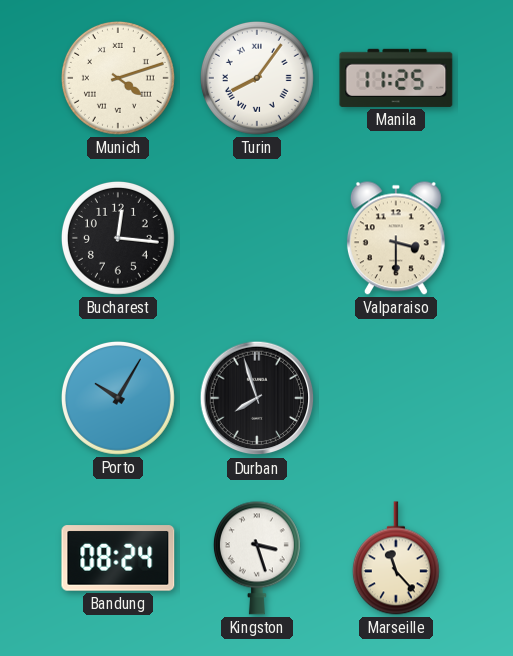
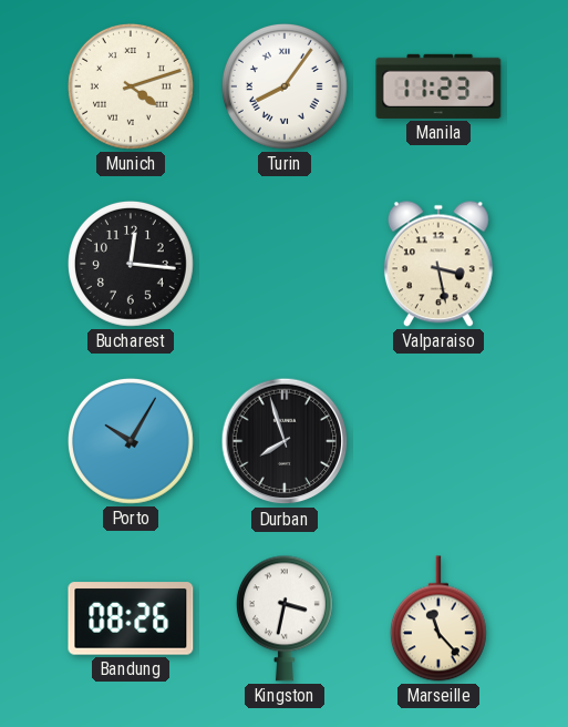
Manila: 11:25 -> 11:23 (438, 86)
Valparaiso: 3:30 -> 3:28 (438, 264)
Bandung: 08:24 -> 08:26 (131, 618)
Kingston: 3:27 -> 3:32 (285, 618)
